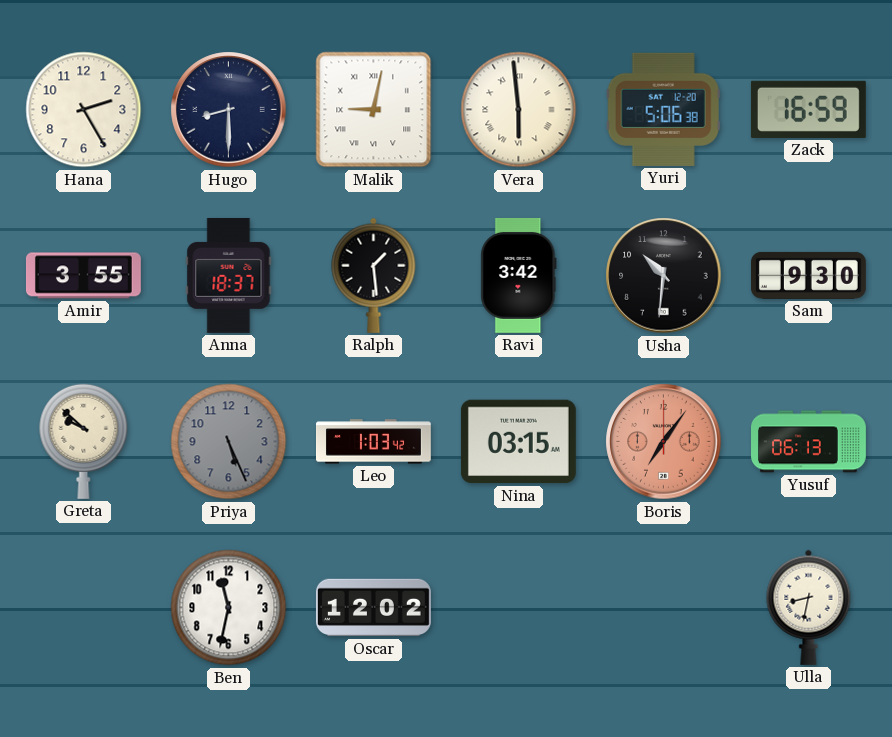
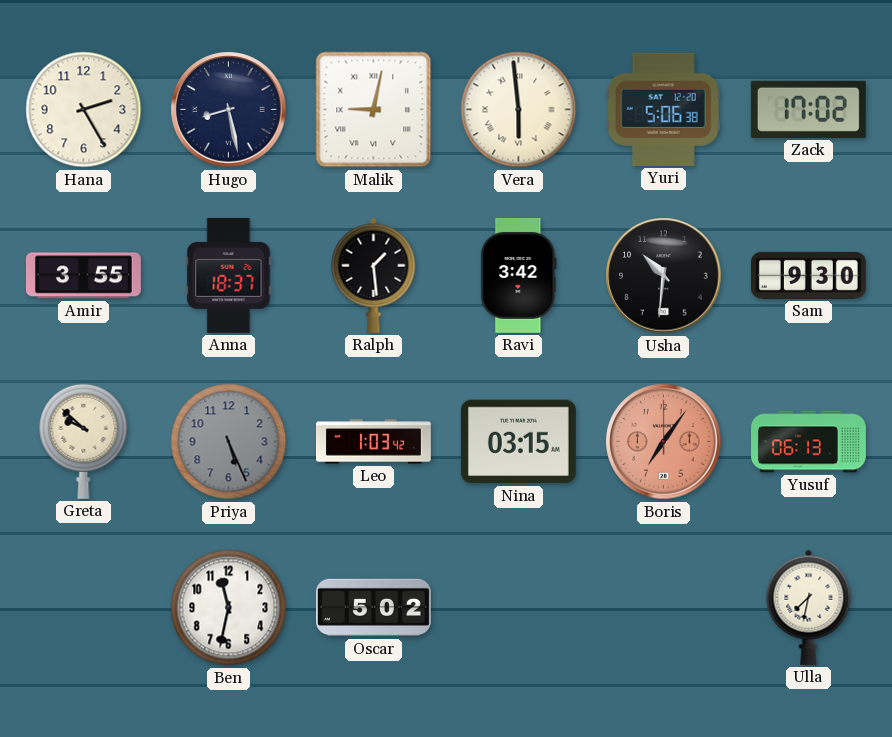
Hugo: 8:30 -> 8:28 (229, 110)
Zack: 16:59 -> 17:02 (808, 109)
Oscar: 12:02 -> 5:02 (373, 608)
Ulla: 8:32 -> 7:32 (809, 607)
